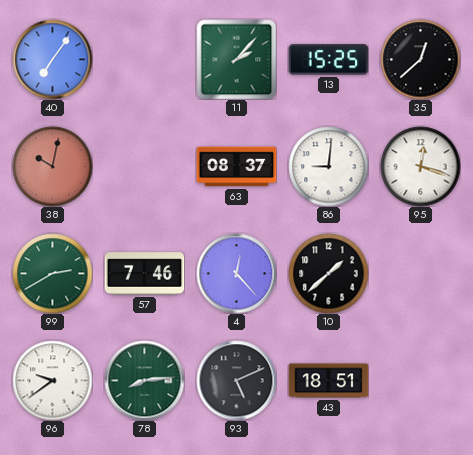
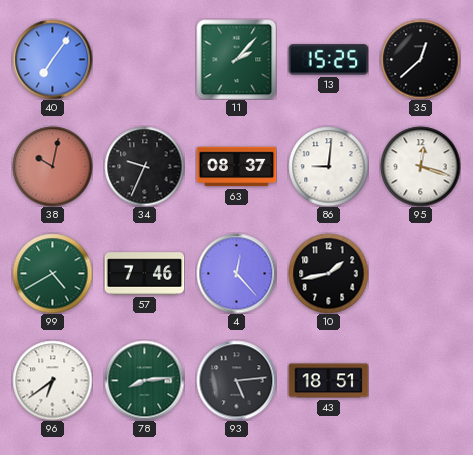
34: none -> 9:34 (144, 166)
99: 2:40 -> 4:40 (52, 273)
10: 1:38 -> 1:43 (328, 273)
96: 9:39 -> 6:39 (52, 380)
93: 5:11 -> 5:14 (236, 380)
